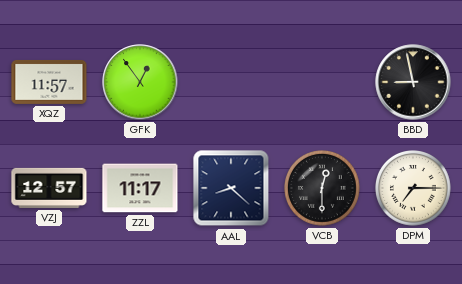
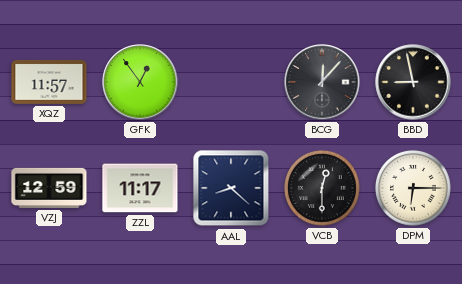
BCG: none -> 12:07 (322, 82)
VZJ: 12:57 -> 12:59 (49, 188)
DPM: 7:15 -> 6:15 (414, 189)
